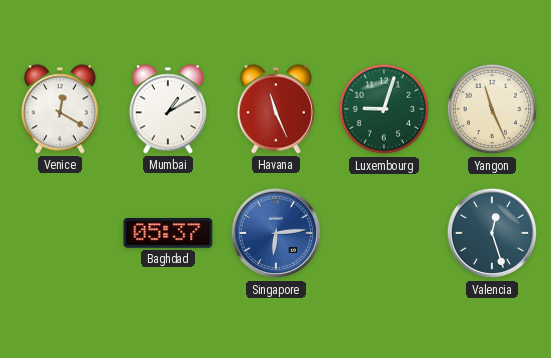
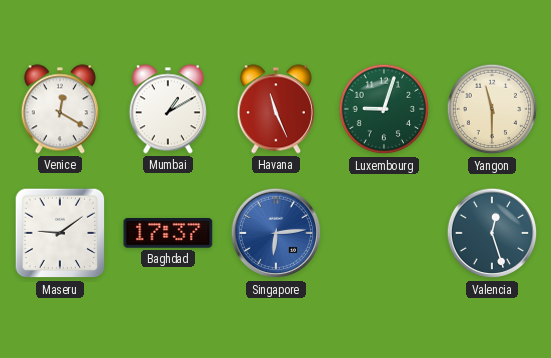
Yangon: 11:26 -> 11:30 (492, 109)
Maseru: none -> 9:09 (60, 233)
Baghdad: 05:37 -> 17:37 (168, 233)
